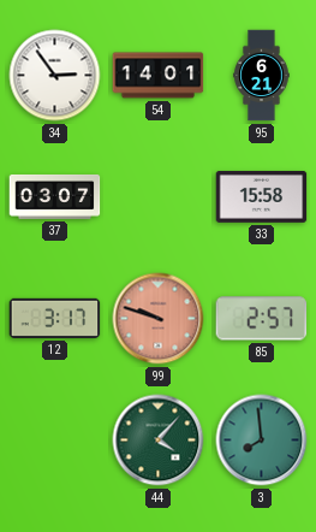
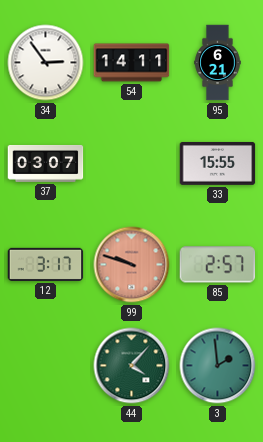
54: 14:01 -> 14:11 (132, 63)
33: 15:58 -> 15:55 (218, 163)
3: 7:59 -> 1:59 (218, 366)
